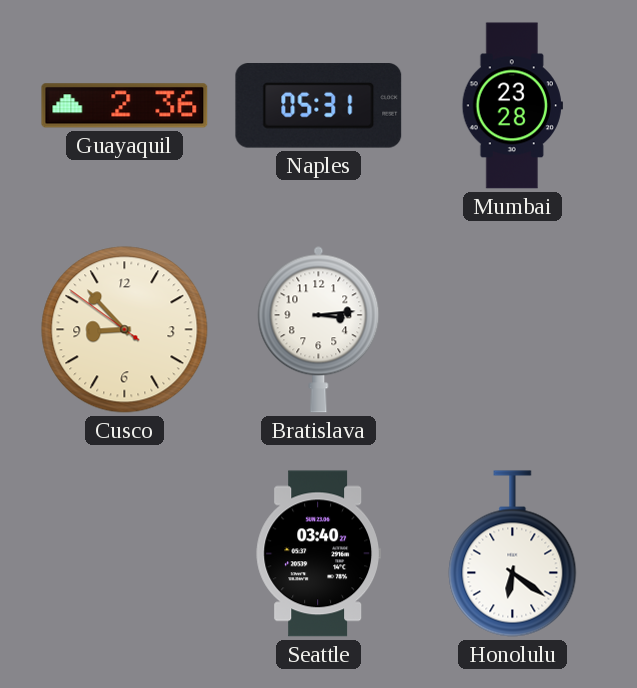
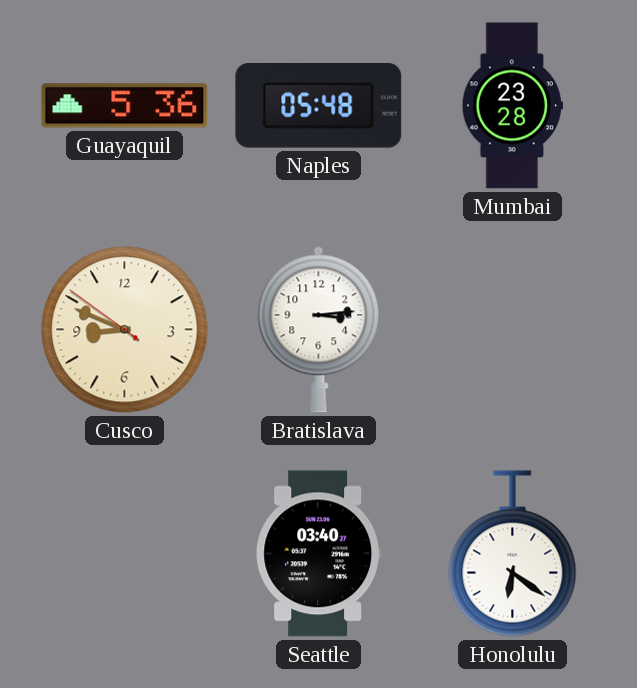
Guayaquil: 2:36 -> 5:36 (125, 106)
Naples: 05:31 -> 05:48 (319, 106)
Cusco: 8:52 -> 8:48 (125, 330)
